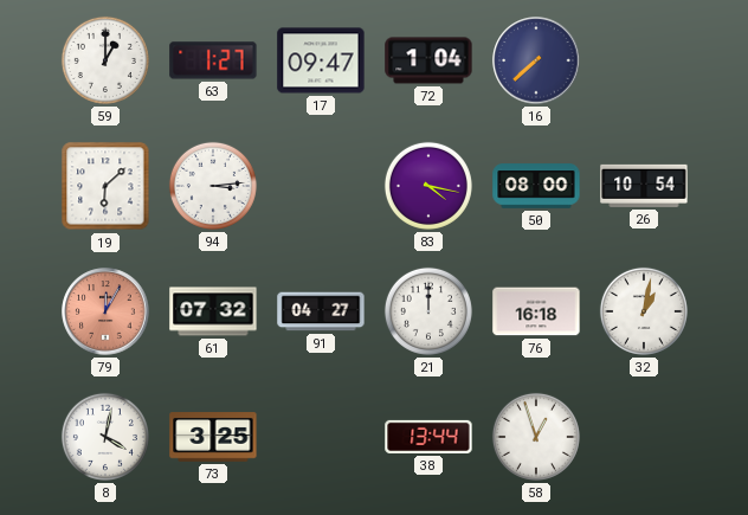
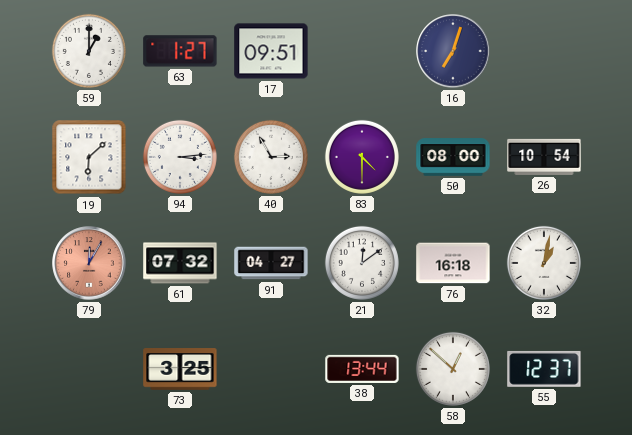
17: 09:47 -> 09:51 (271, 51)
72: 1:04 -> none (428, 60)
16: 7:38 -> 7:03 (453, 51)
40: none -> 2:55 (271, 157)
83: 4:17 -> 4:30 (362, 157)
21: 12:00 -> 12:09 (362, 263)
8: 4:02 -> none (105, 437)
58: 12:57 -> 12:52 (453, 369)
55: none -> 12:37 (544, 369)
